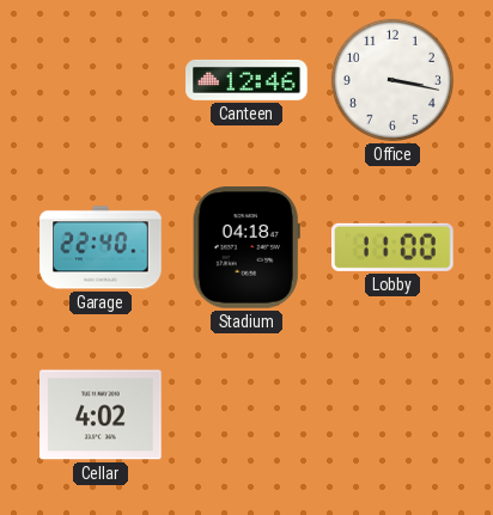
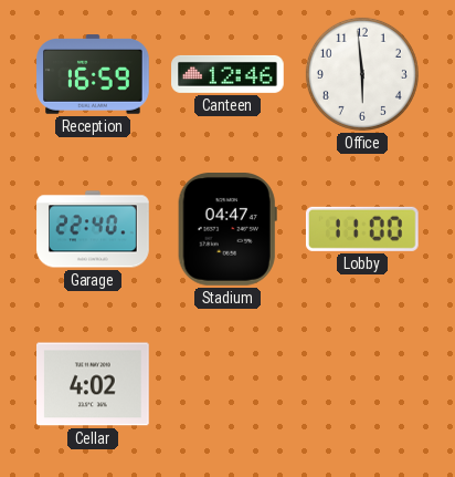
Reception: none -> 16:59 (93, 74)
Office: 3:17 -> 5:59 (362, 74)
Stadium: 04:18 -> 04:47 (227, 230)
